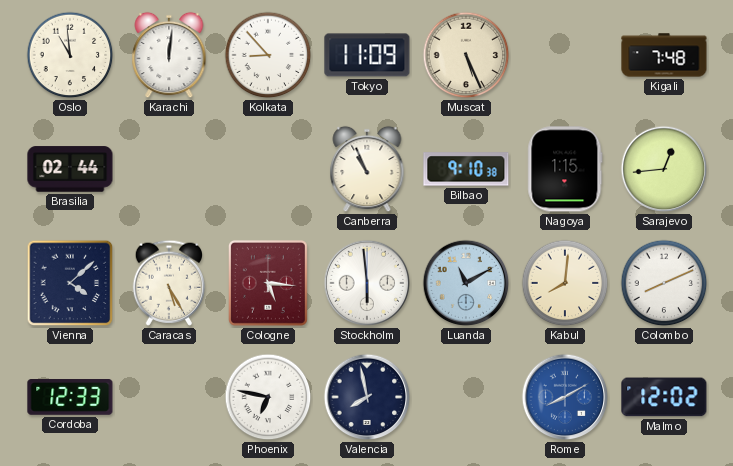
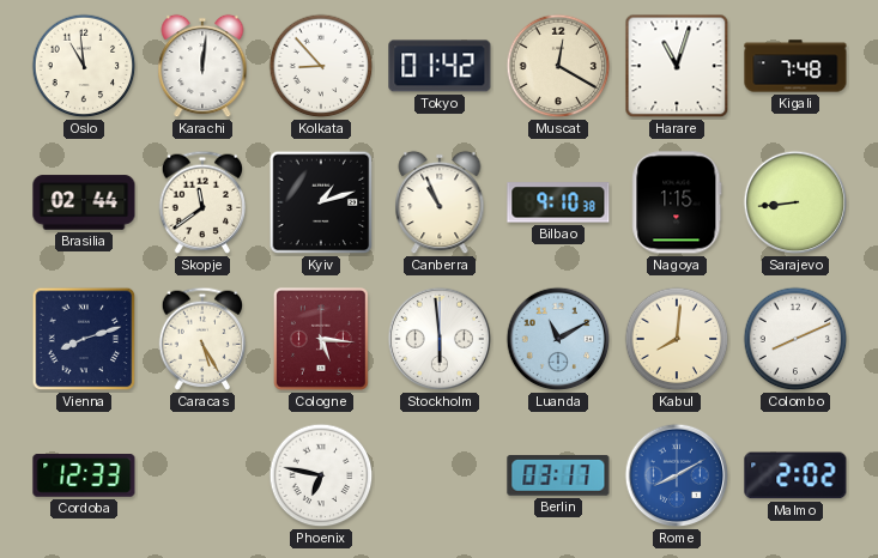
Tokyo: 11:09 -> 01:42 (440, 66)
Muscat: 5:26 -> 12:20 (558, 66)
Harare: none -> 11:03 (677, 66)
Skopje: none -> 11:39 (202, 202)
Kyiv: none -> 1:12 (321, 202)
Sarajevo: 12:44 -> 8:44 (795, 202)
Vienna: 4:08 -> 8:12 (84, 339)
Valencia: 7:58 -> none (367, 397)
Berlin: none -> 03:17 (558, 477)
Malmo: 12:02 -> 2:02 (795, 475)
